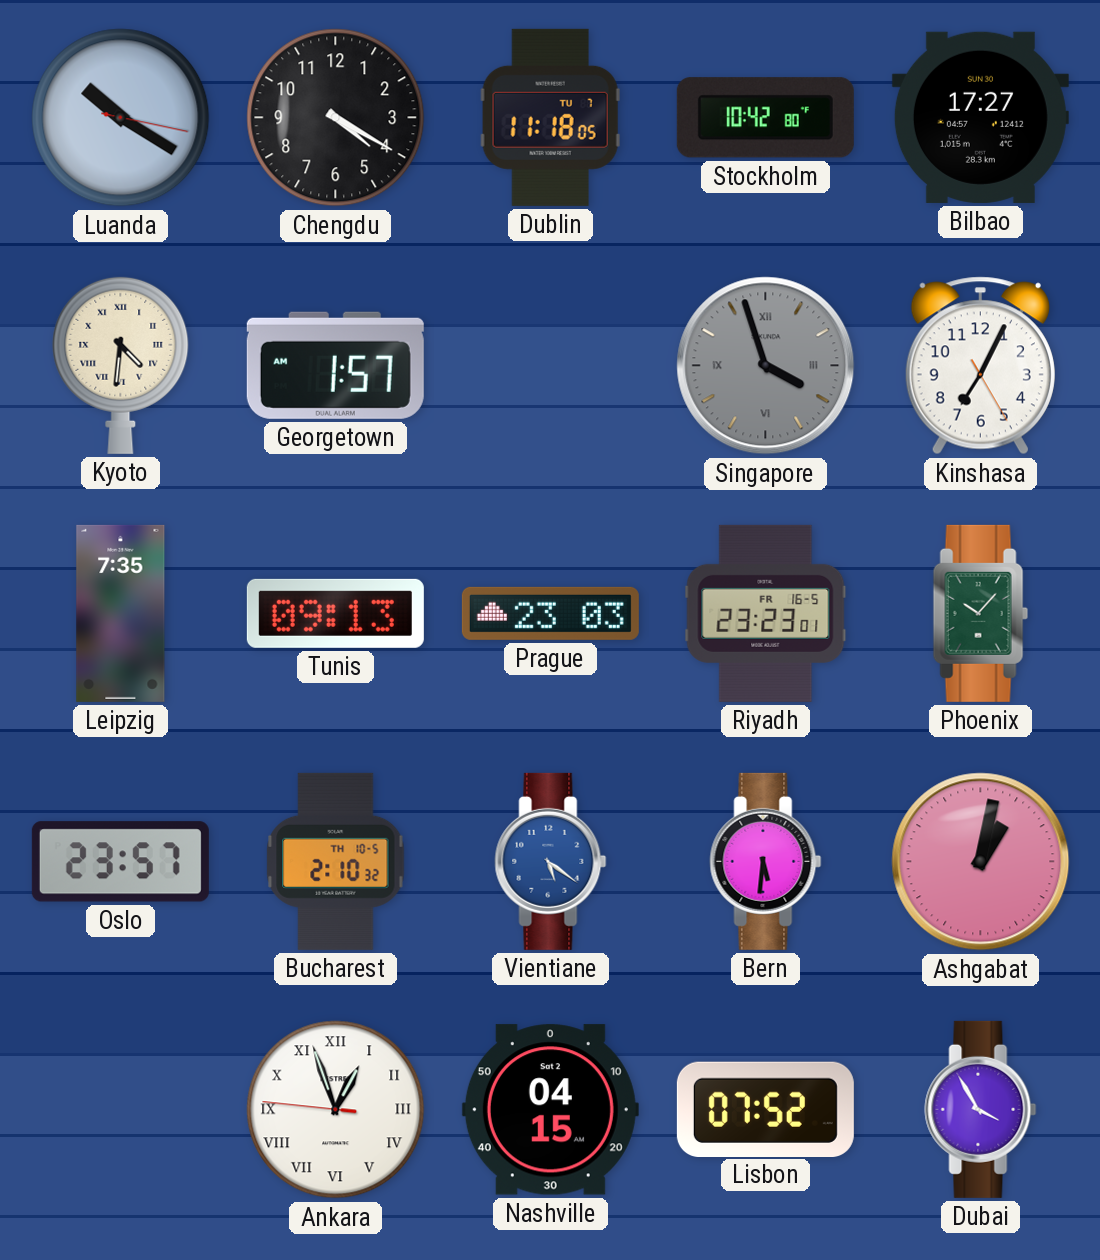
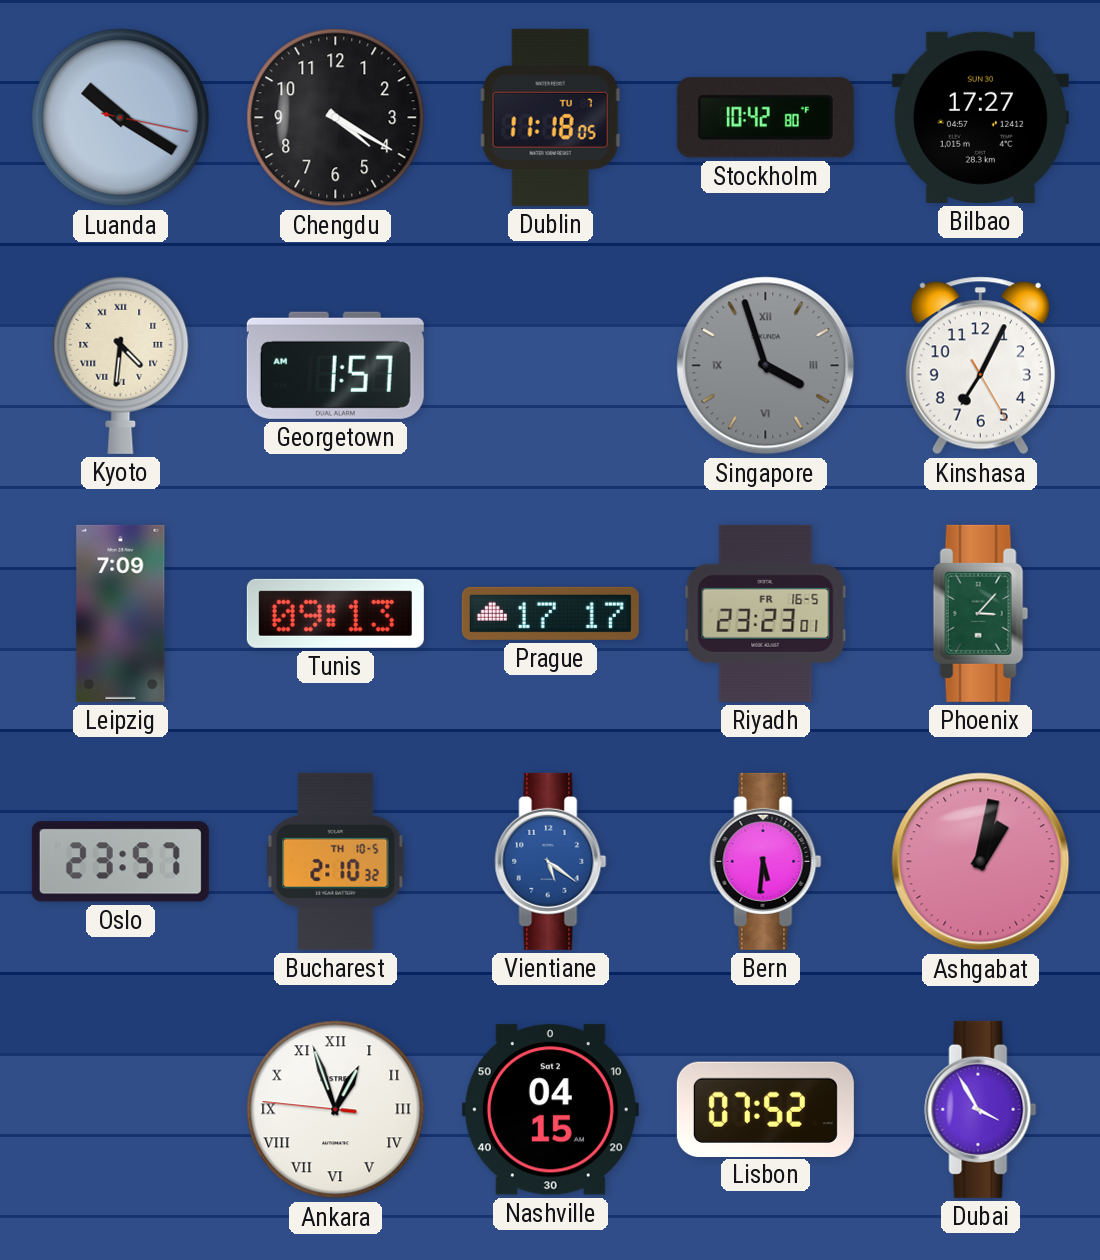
Leipzig: 7:35 -> 7:09 (121, 613)
Prague: 23:03 -> 17:17 (550, 613)
Phoenix: 10:07 -> 3:07 (980, 613)
